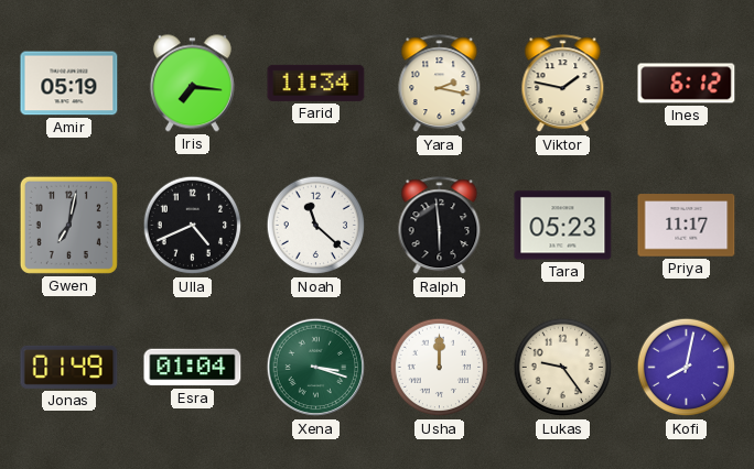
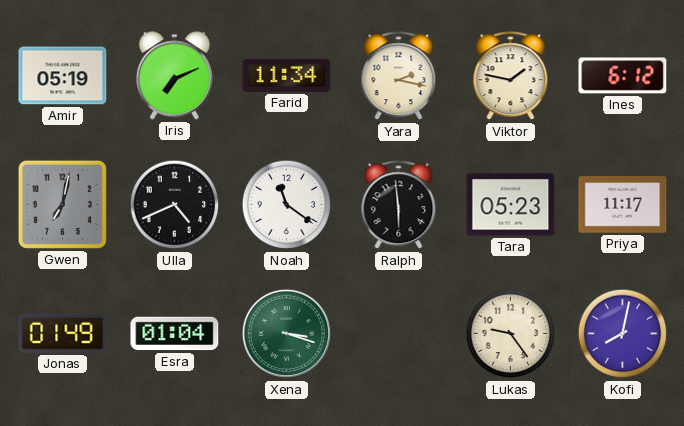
Iris: 7:16 -> 7:11 (174, 76)
Noah: 11:22 -> 11:21 (287, 205)
Usha: 12:00 -> none (440, 368)
